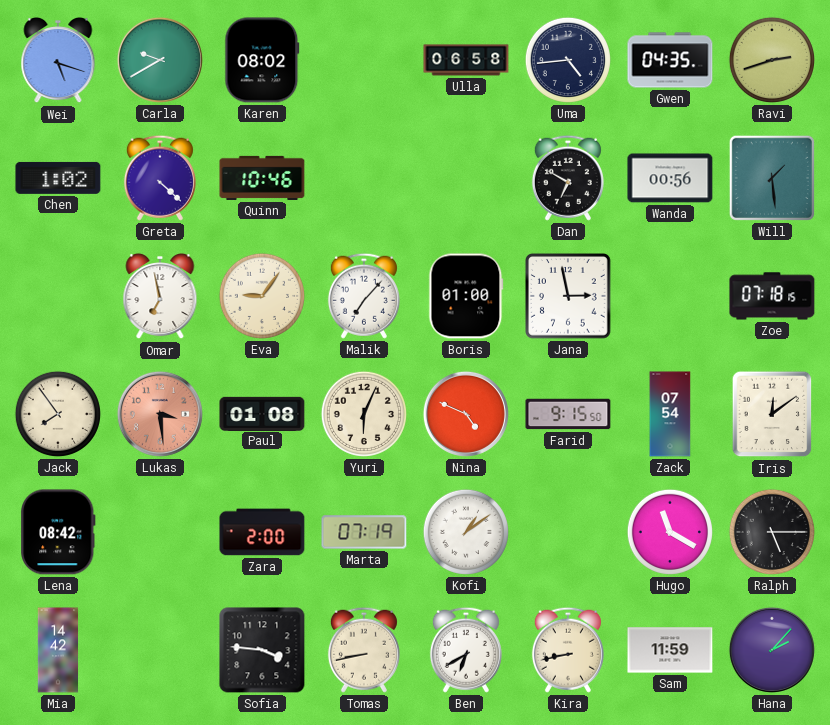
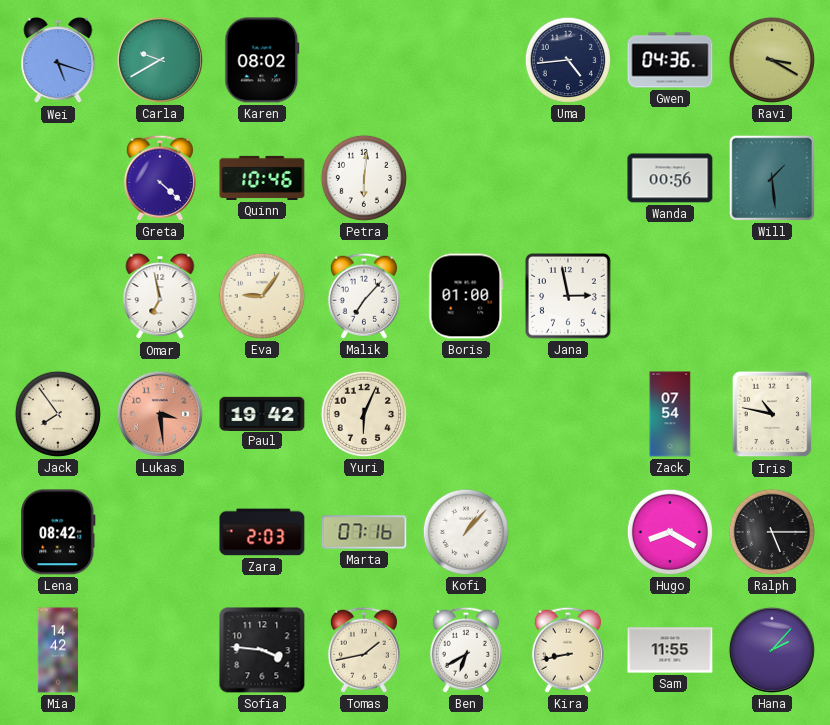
Ulla: 06:58 -> none (466, 60)
Gwen: 04:35 -> 04:36 (670, 60)
Ravi: 2:42 -> 3:20 (772, 60)
Chen: 1:02 -> none (58, 178)
Petra: none -> 6:01 (364, 178)
Dan: 6:50 -> none (568, 178)
Zoe: 07:18 -> none (772, 296)
Paul: 01:08 -> 19:42 (262, 413)
Nina: 4:49 -> none (466, 414)
Farid: 9:15 -> none (568, 414)
Iris: 12:09 -> 10:47 (772, 414)
Zara: 2:00 -> 2:03 (262, 532)
Marta: 07:19 -> 07:16 (364, 532)
Kofi: 1:09 -> 1:07 (466, 532)
Hugo: 11:20 -> 8:20 (670, 532)
Tomas: 8:43 -> 1:43 (364, 650)
Sam: 11:59 -> 11:55 (670, 650)
